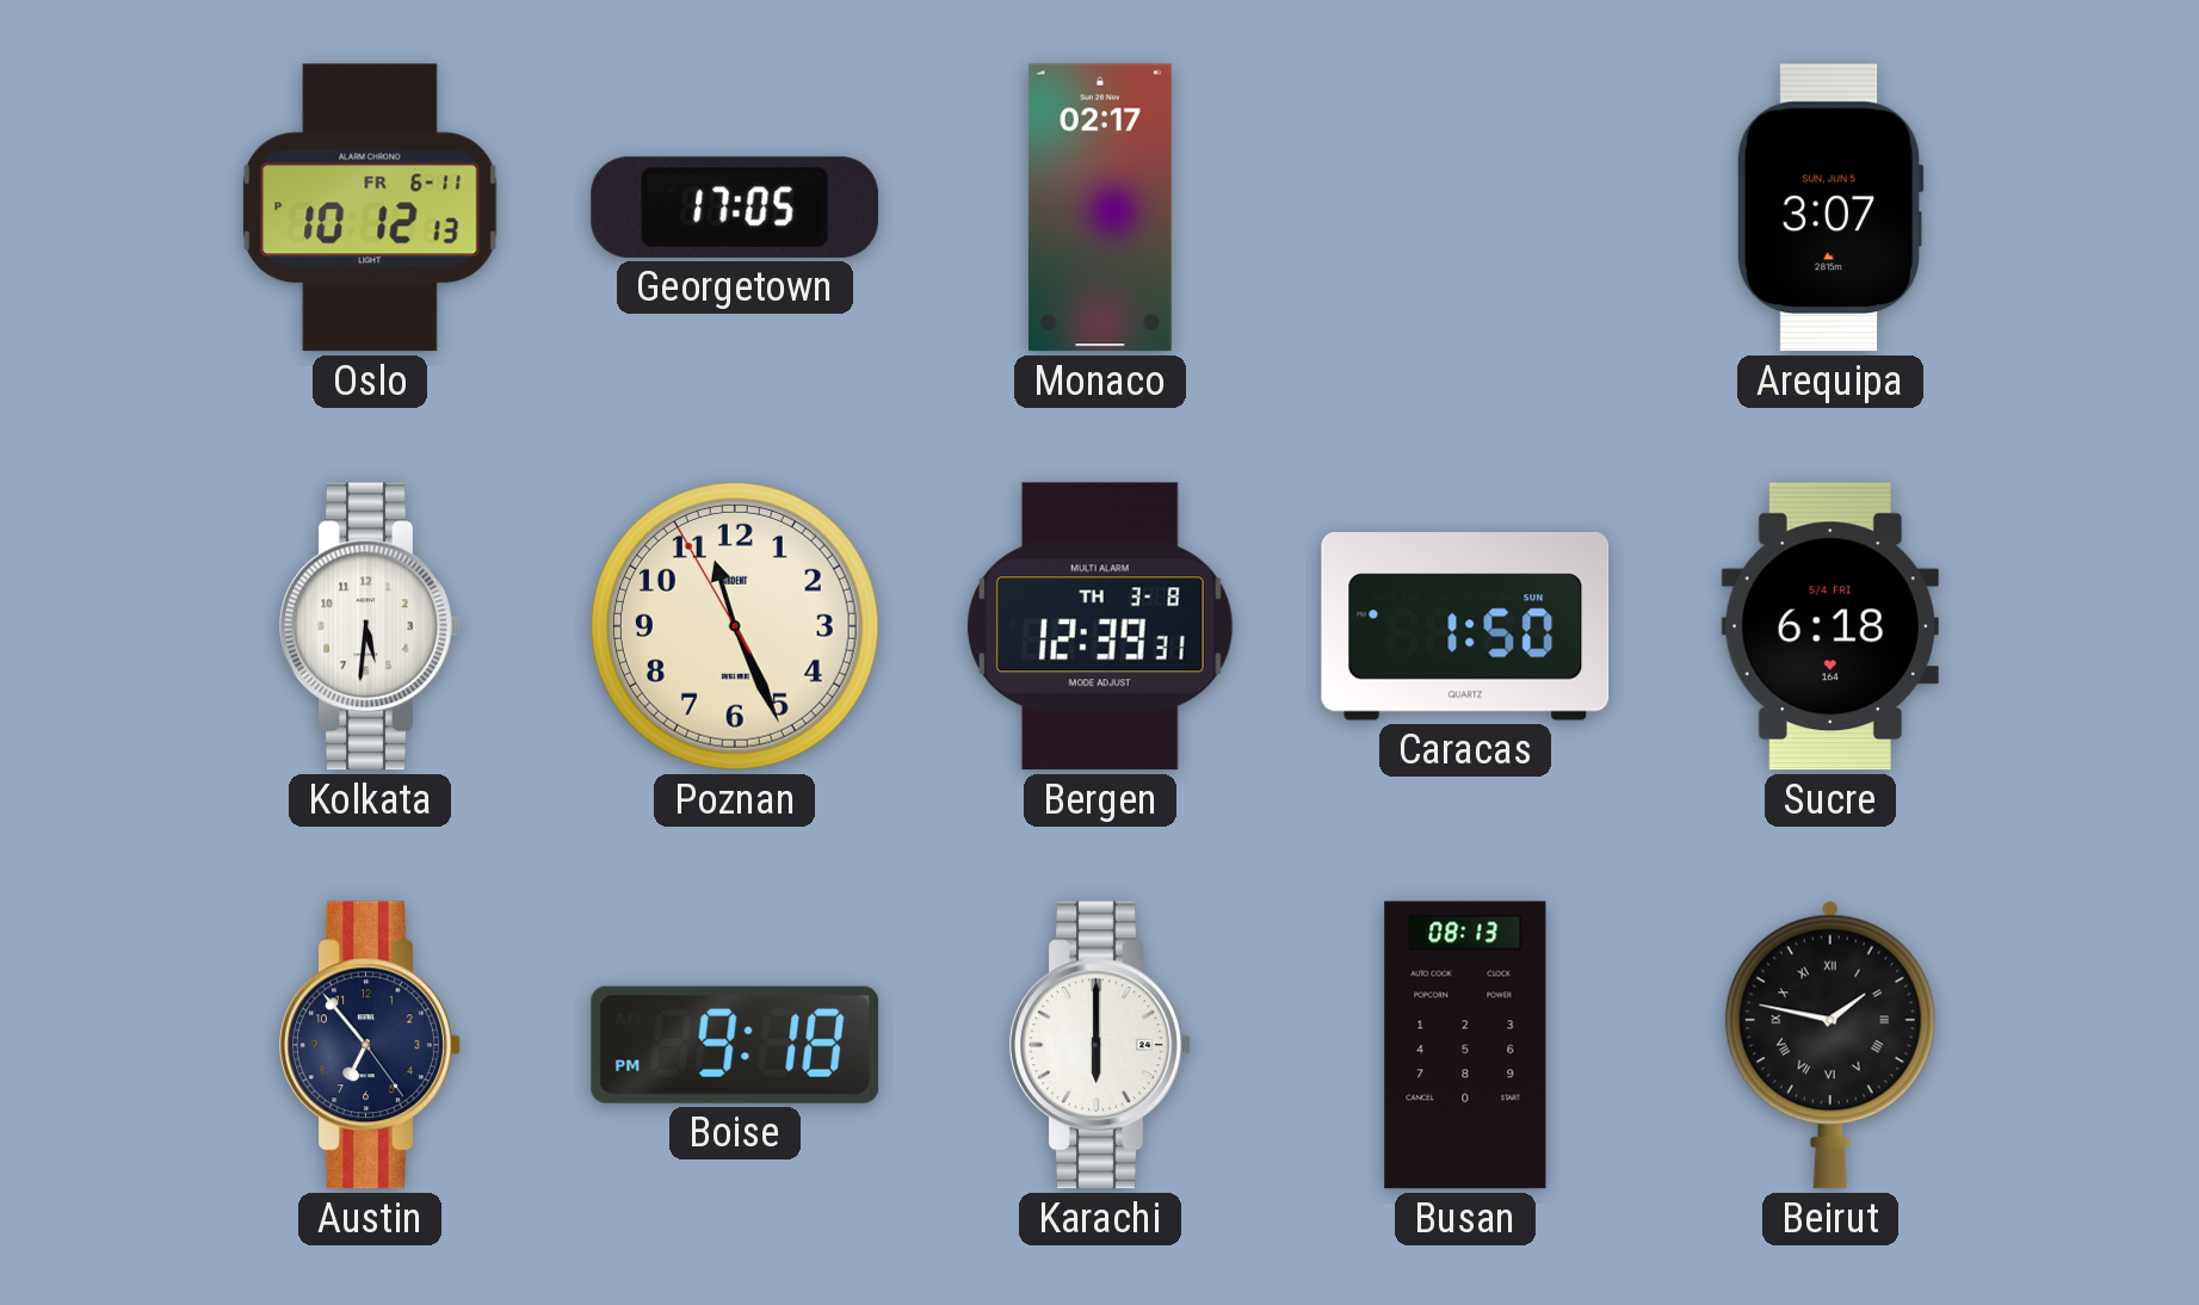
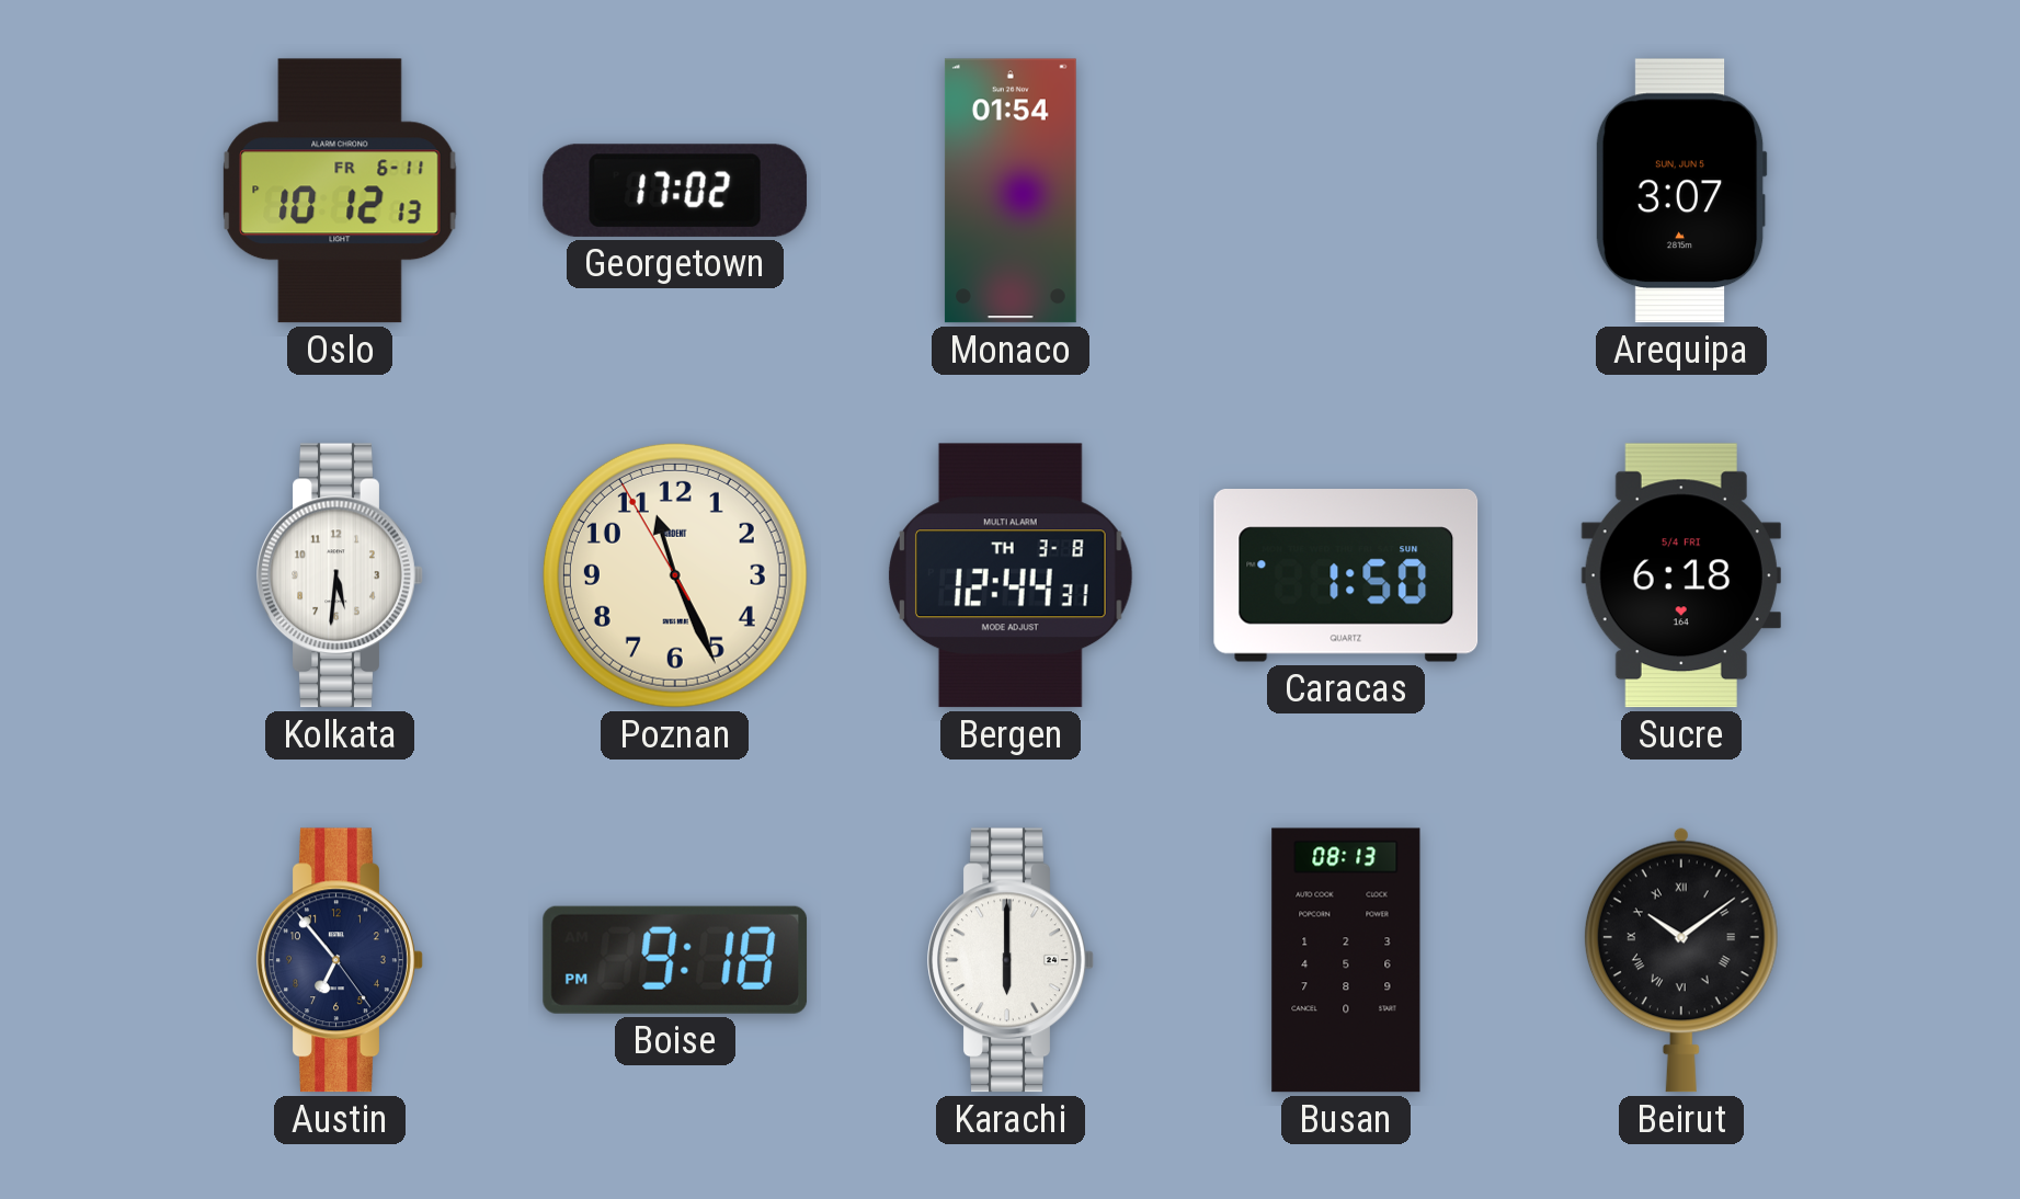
Georgetown: 17:05 -> 17:02 (675, 191)
Monaco: 02:17 -> 01:54 (1011, 191)
Bergen: 12:39 -> 12:44 (1011, 575)
Beirut: 1:47 -> 10:09 (1681, 960)
